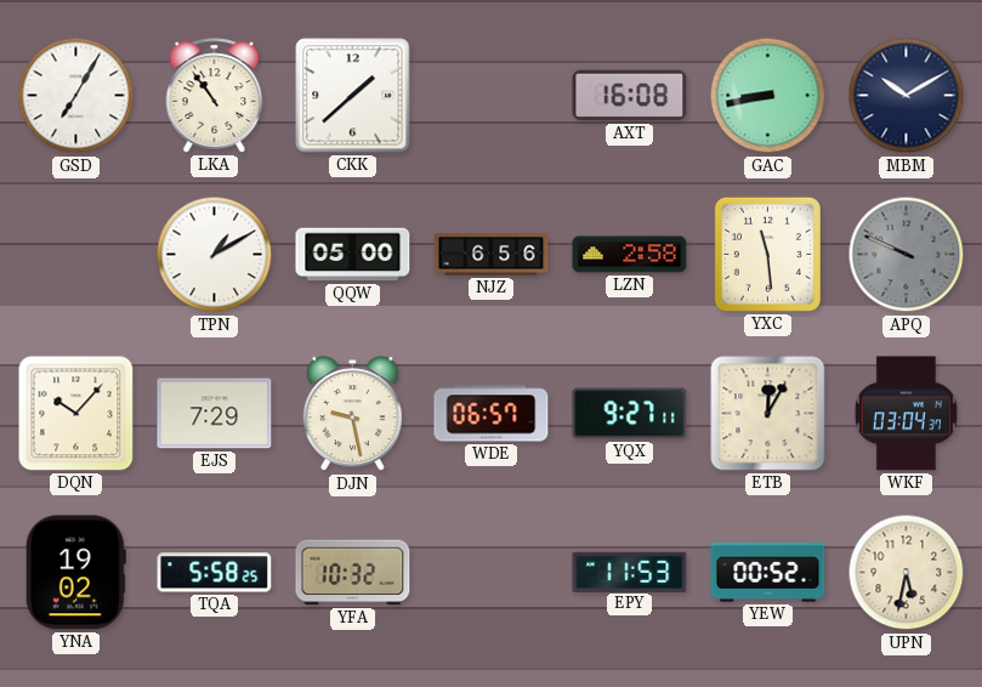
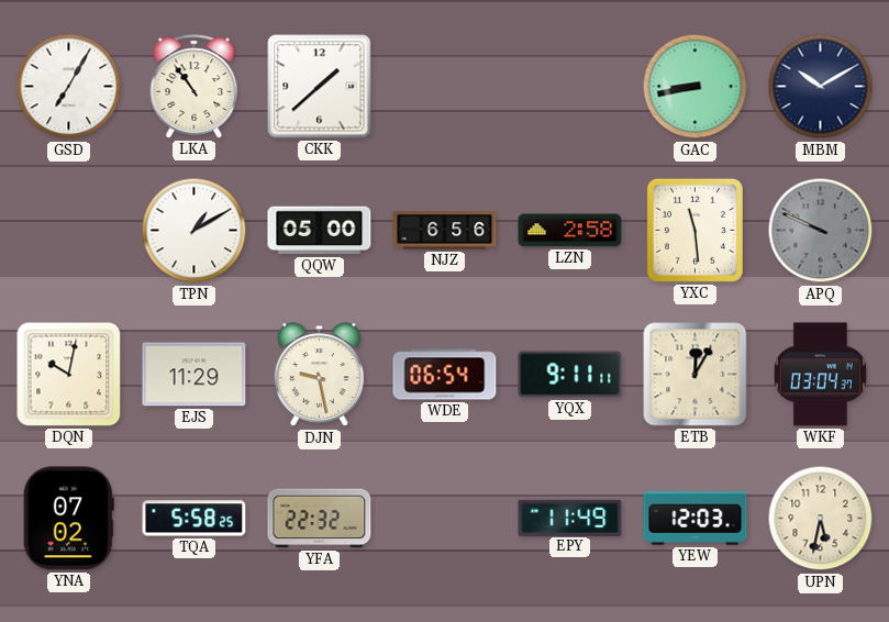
AXT: 16:08 -> none (630, 96)
DQN: 10:07 -> 10:02 (69, 375)
EJS: 7:29 -> 11:29 (195, 375)
WDE: 06:57 -> 06:54 (445, 375)
YQX: 9:27 -> 9:11 (570, 375)
YNA: 19:02 -> 07:02 (68, 519)
YFA: 10:32 -> 22:32 (320, 519)
EPY: 11:53 -> 11:49 (570, 518)
YEW: 00:52 -> 12:03 (696, 519)
